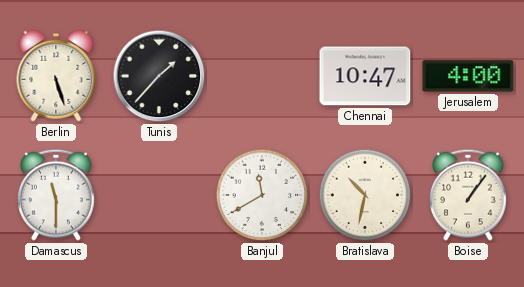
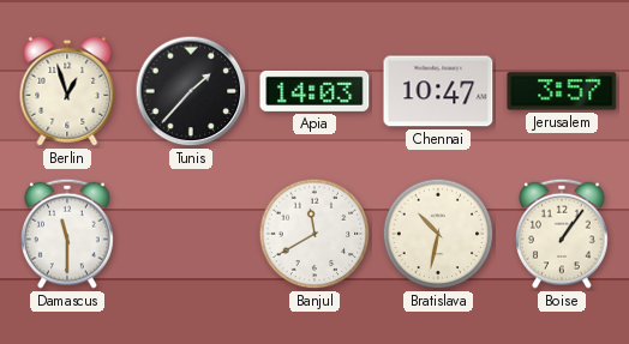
Berlin: 5:27 -> 12:57 (67, 91)
Apia: none -> 14:03 (314, 91)
Jerusalem: 4:00 -> 3:57 (562, 91)
